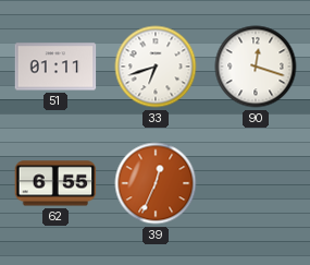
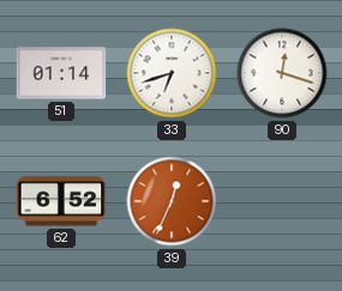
51: 01:11 -> 01:14 (61, 73)
62: 6:55 -> 6:52 (61, 201)
